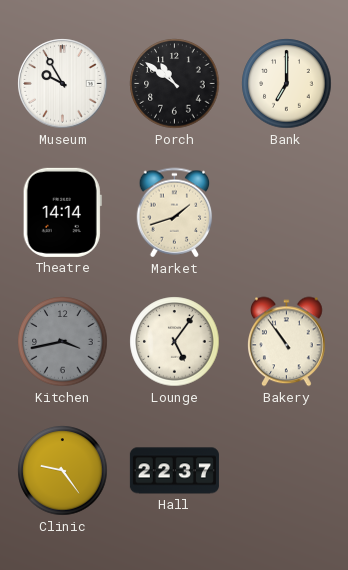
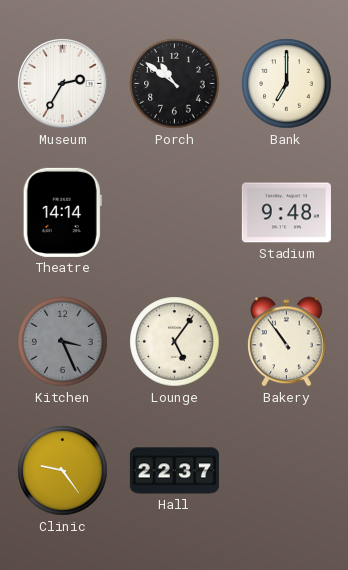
Museum: 9:55 -> 2:35 (63, 84)
Market: 1:42 -> none (175, 213)
Stadium: none -> 9:48 (286, 213)
Kitchen: 3:43 -> 3:26 (63, 342)
